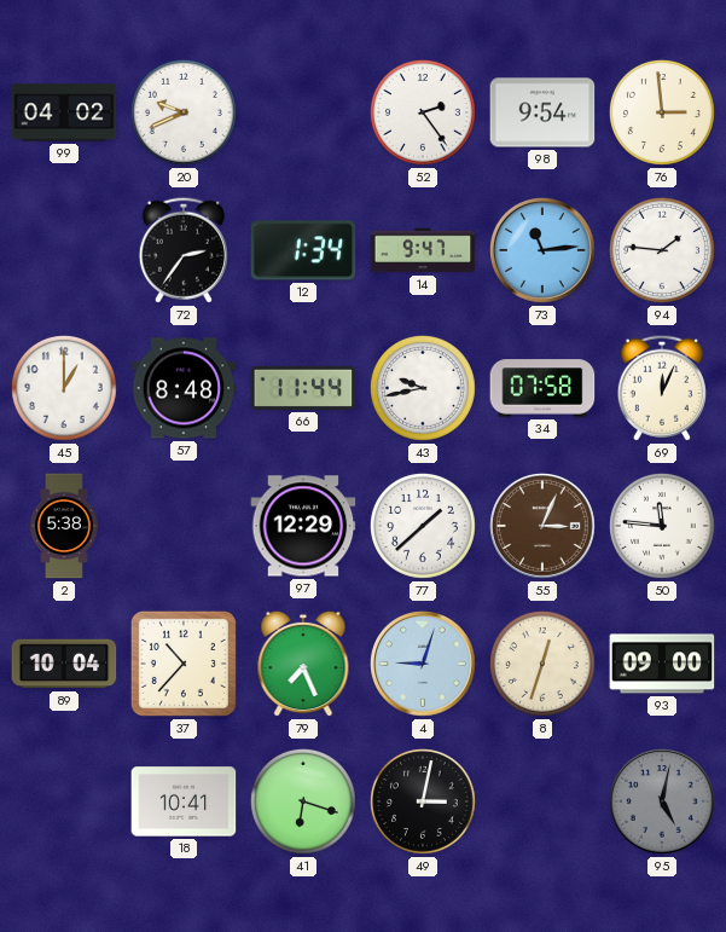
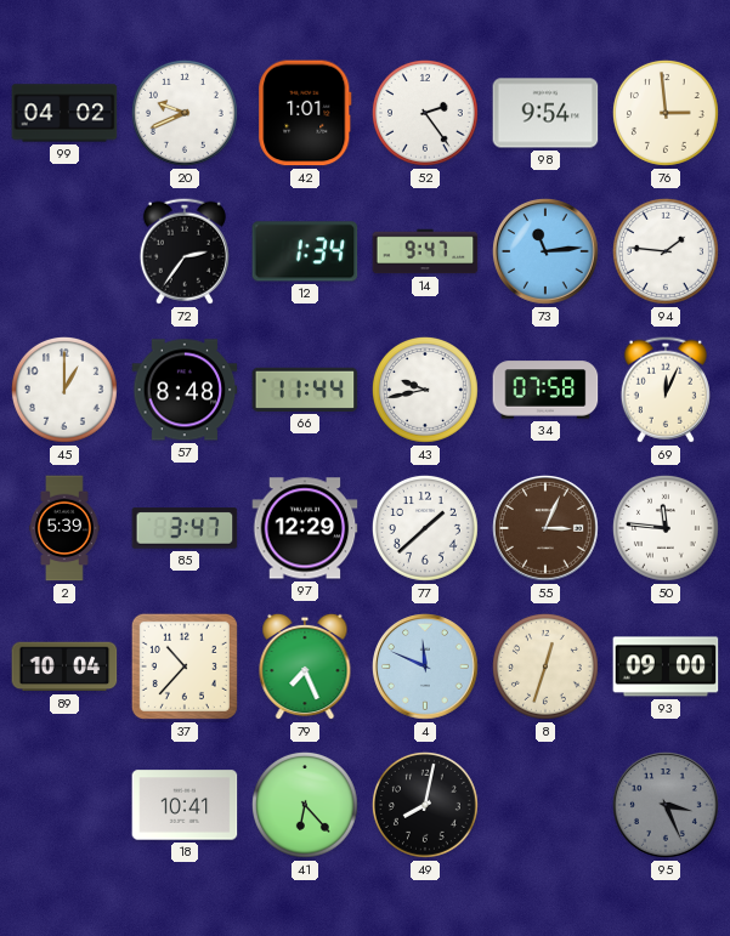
42: none -> 1:01 (305, 113)
2: 5:38 -> 5:39 (64, 528)
85: none -> 3:47 (185, 528)
4: 9:03 -> 11:49 (426, 668)
41: 6:18 -> 6:23 (305, 805)
49: 3:02 -> 8:02 (425, 805)
95: 5:02 -> 3:26 (667, 806)
